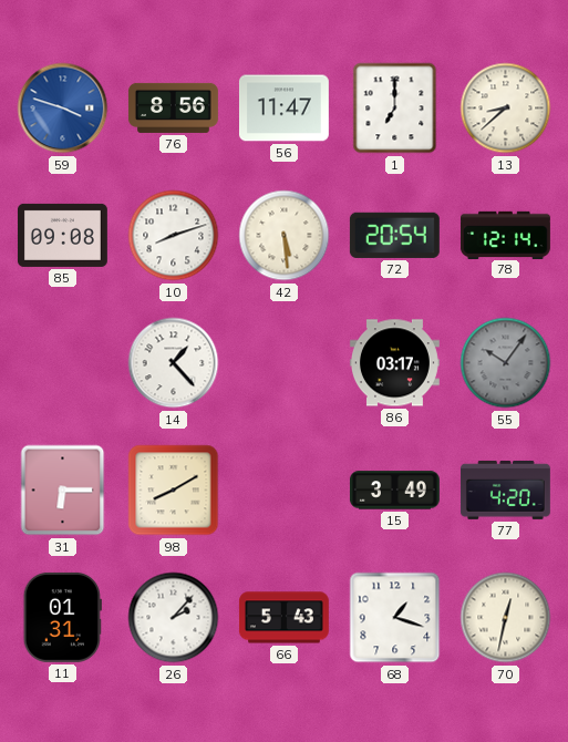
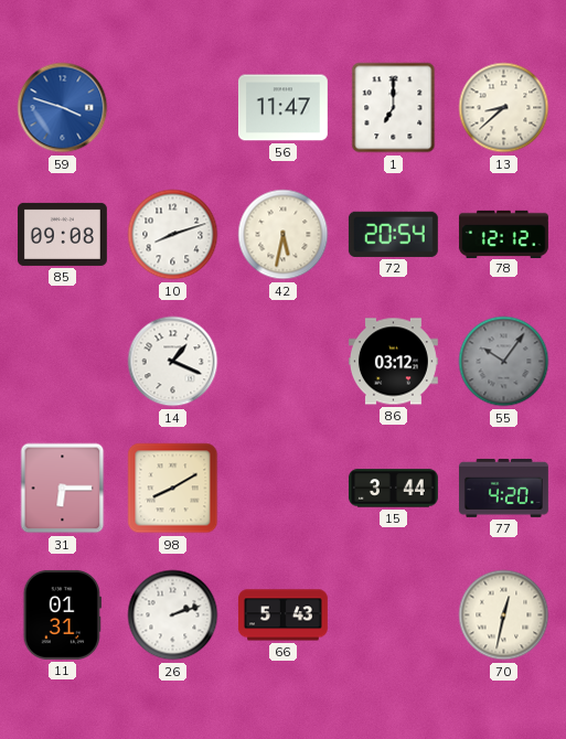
76: 8:56 -> none (174, 107)
42: 5:29 -> 5:32 (284, 235)
78: 12:14 -> 12:12 (504, 234)
14: 1:23 -> 1:19 (173, 362)
86: 03:17 -> 03:12 (393, 362)
15: 3:49 -> 3:44 (393, 489)
26: 2:07 -> 2:12 (173, 615)
68: 1:18 -> none (395, 618)
